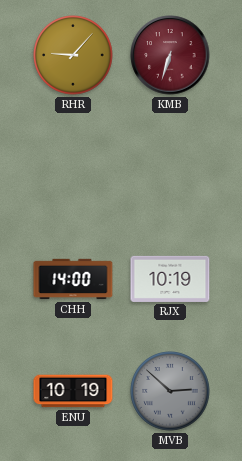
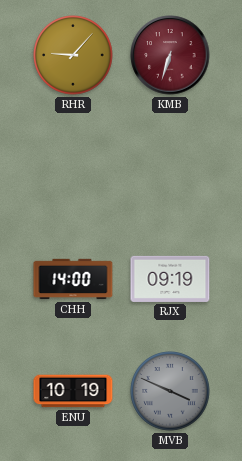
RJX: 10:19 -> 09:19 (170, 279)
MVB: 2:52 -> 3:49 (170, 391)
